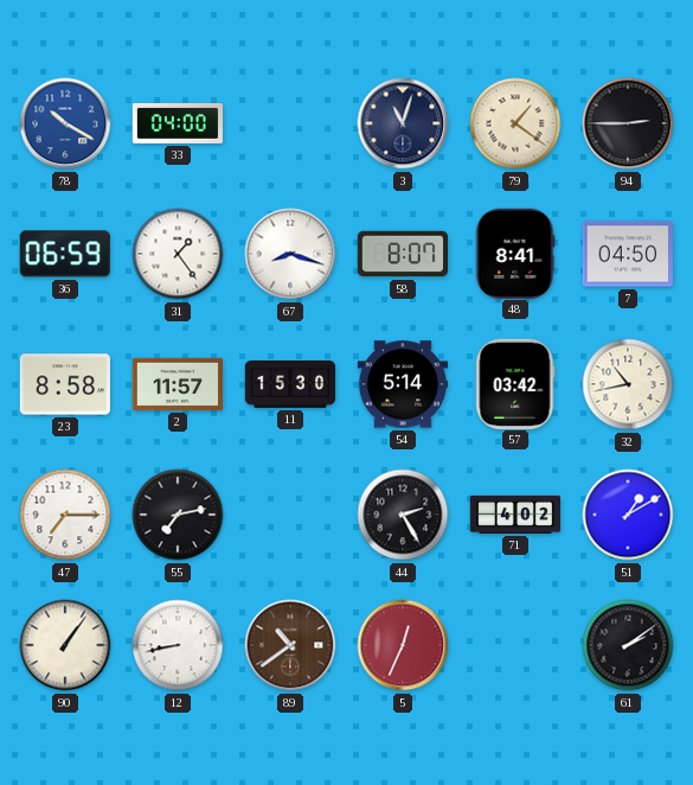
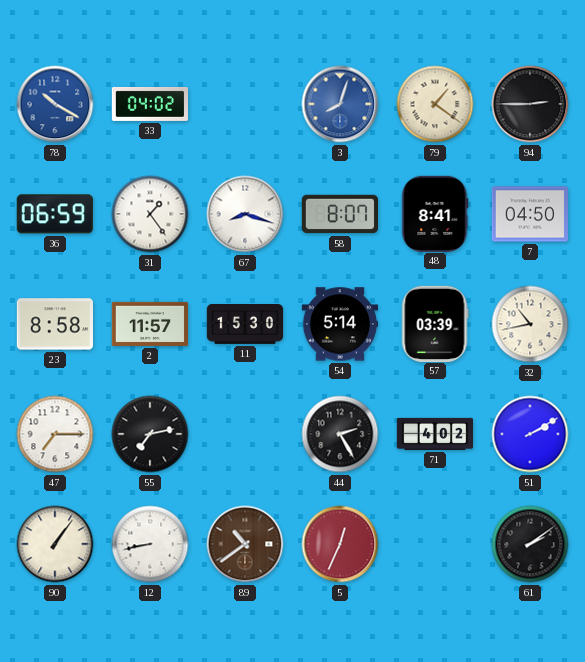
33: 04:00 -> 04:02 (150, 104)
3: 11:03 -> 8:03 (340, 104)
3 dial: navy -> blue (340, 104)
57: 03:42 -> 03:39 (435, 323)
51: 1:10 -> 2:10 (530, 434)
